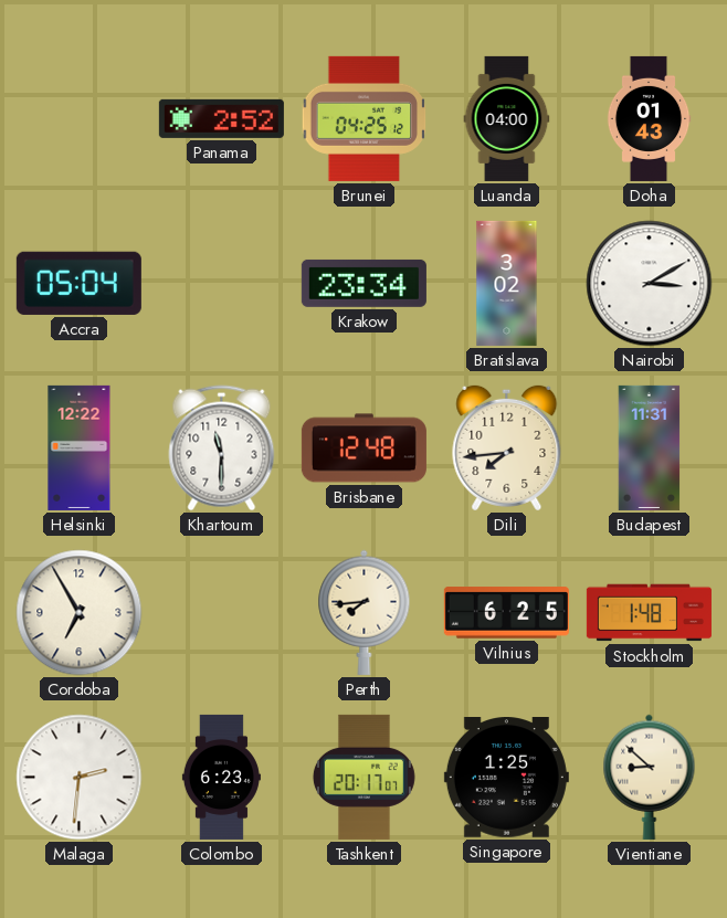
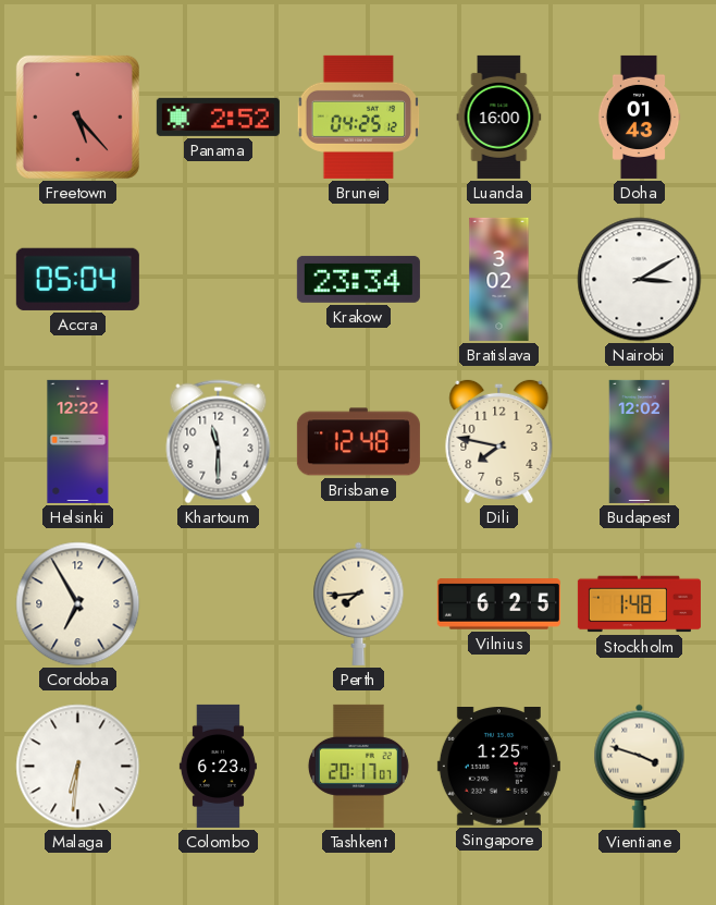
Freetown: none -> 5:23 (77, 117)
Luanda: 04:00 -> 16:00 (499, 117)
Dili: 7:44 -> 7:47 (499, 441)
Budapest: 11:31 -> 12:02 (640, 441)
Malaga: 2:31 -> 6:31 (78, 767)
Vientiane: 8:52 -> 3:48 (640, 766)
